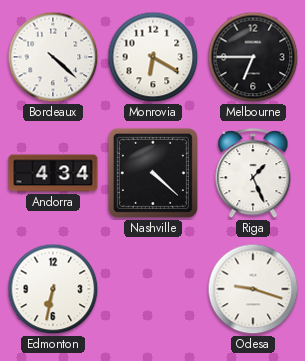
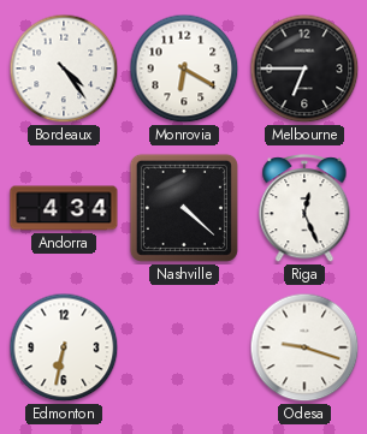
Bordeaux: 4:22 -> 4:24 (64, 69)
Riga: 1:26 -> 12:26 (304, 209)
